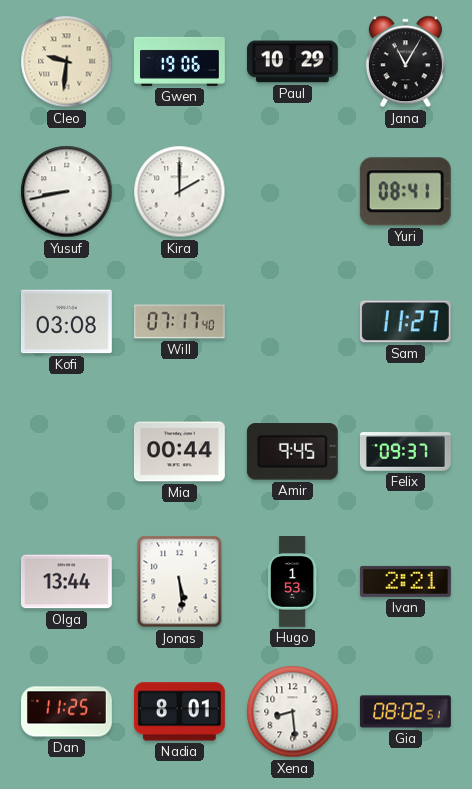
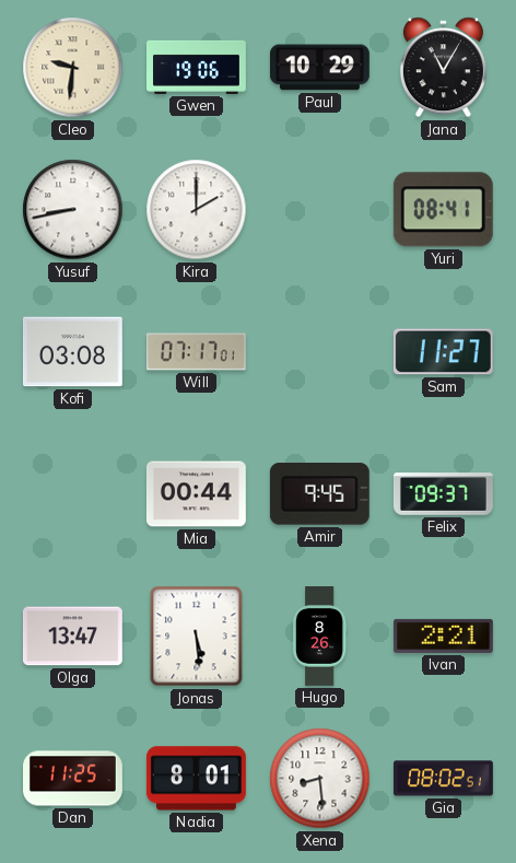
Will: 07:17:40 -> 07:17:01 (196, 352)
Olga: 13:44 -> 13:47 (72, 637)
Hugo: 1:53 -> 8:26 (319, 637)
